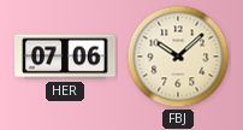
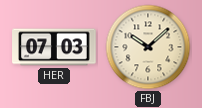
HER: 07:06 -> 07:03 (54, 47)
